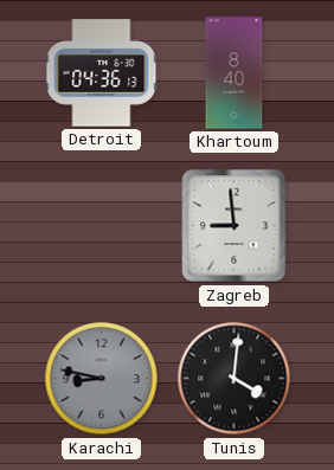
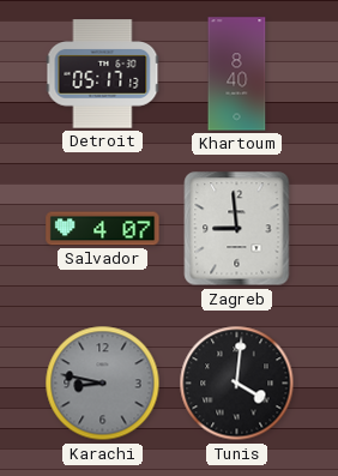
Detroit: 04:36 -> 05:17 (103, 74)
Salvador: none -> 4:07 (103, 229)
